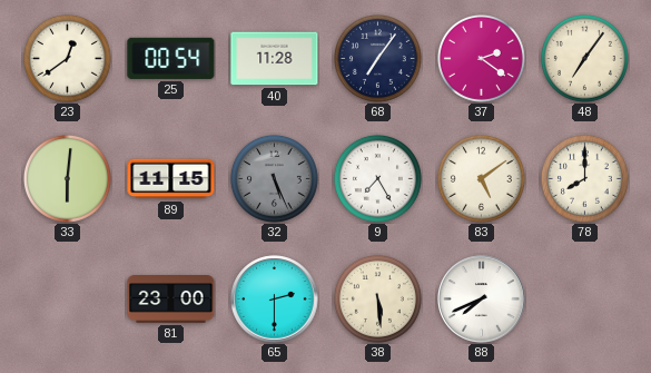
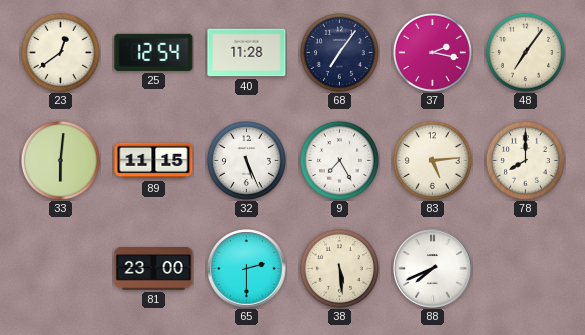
25: 00:54 -> 12:54 (154, 52)
37: 2:21 -> 2:17 (432, 52)
32 dial: grey -> white (246, 160)
83: 5:09 -> 5:14 (432, 160)
